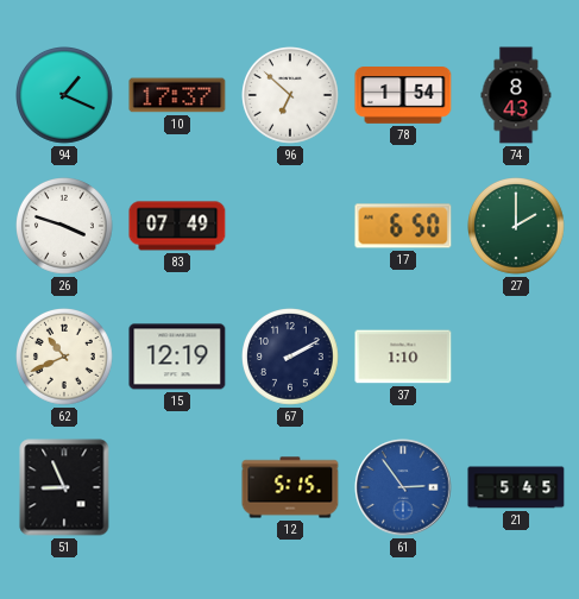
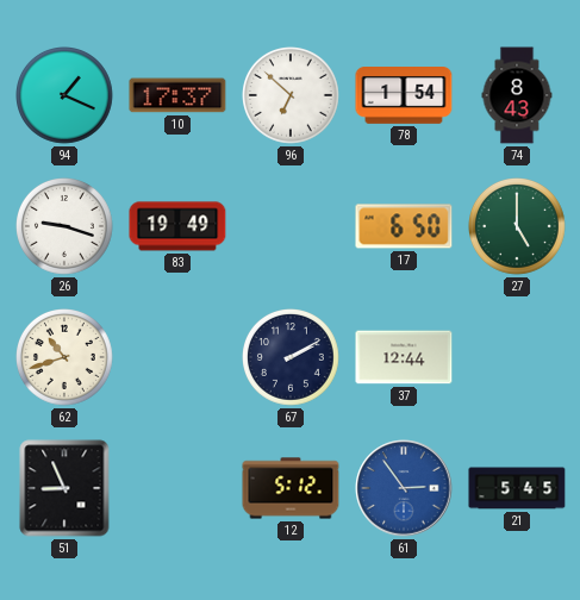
26: 3:48 -> 9:18 (66, 227)
83: 07:49 -> 19:49 (177, 226)
27: 2:00 -> 5:00 (518, 227)
62: 10:41 -> 10:42 (66, 358)
15: 12:19 -> none (177, 357)
37: 1:10 -> 12:44 (404, 357)
12: 5:15 -> 5:12 (291, 488)
